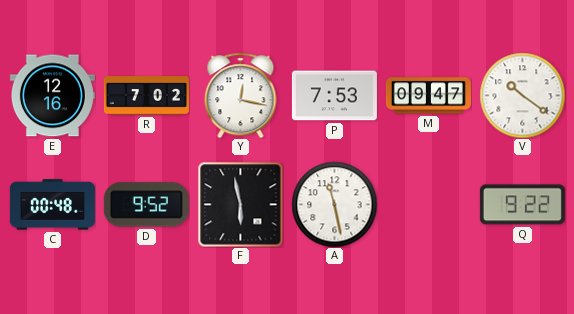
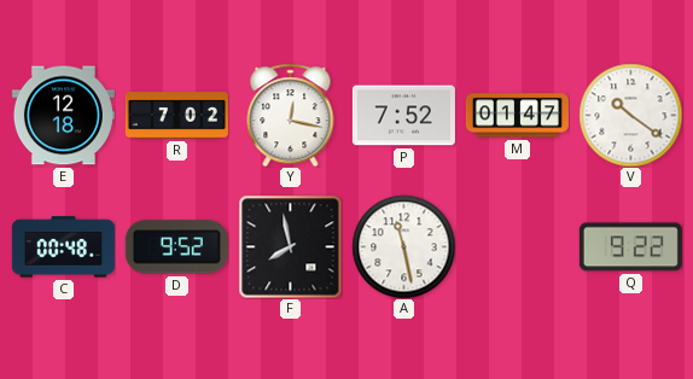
E: 12:16 -> 12:18 (63, 116)
P: 7:53 -> 7:52 (403, 116)
M: 09:47 -> 01:47 (517, 116)
F: 5:58 -> 7:58 (290, 246)
